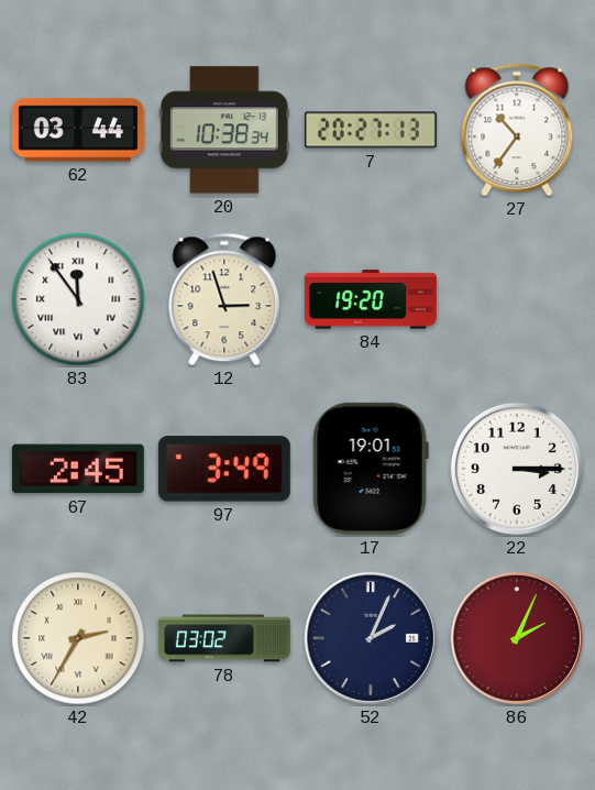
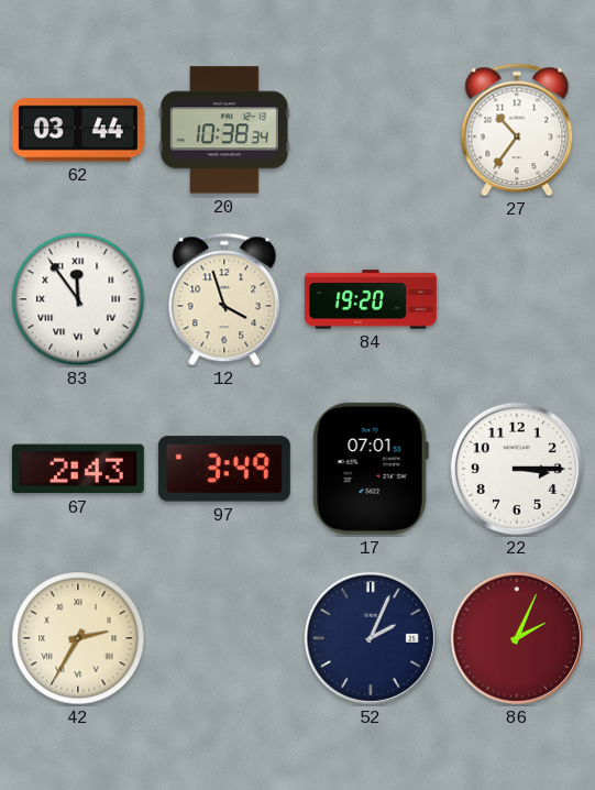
7: 20:27 -> none (371, 130)
12: 2:57 -> 3:57 (224, 299)
67: 2:45 -> 2:43 (78, 469)
17: 19:01 -> 07:01 (371, 469)
78: 03:02 -> none (224, 638)
